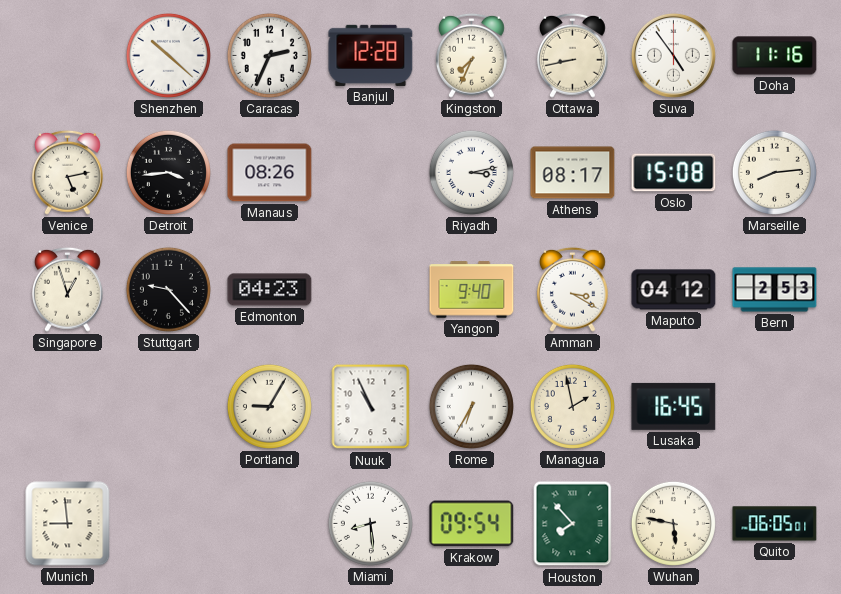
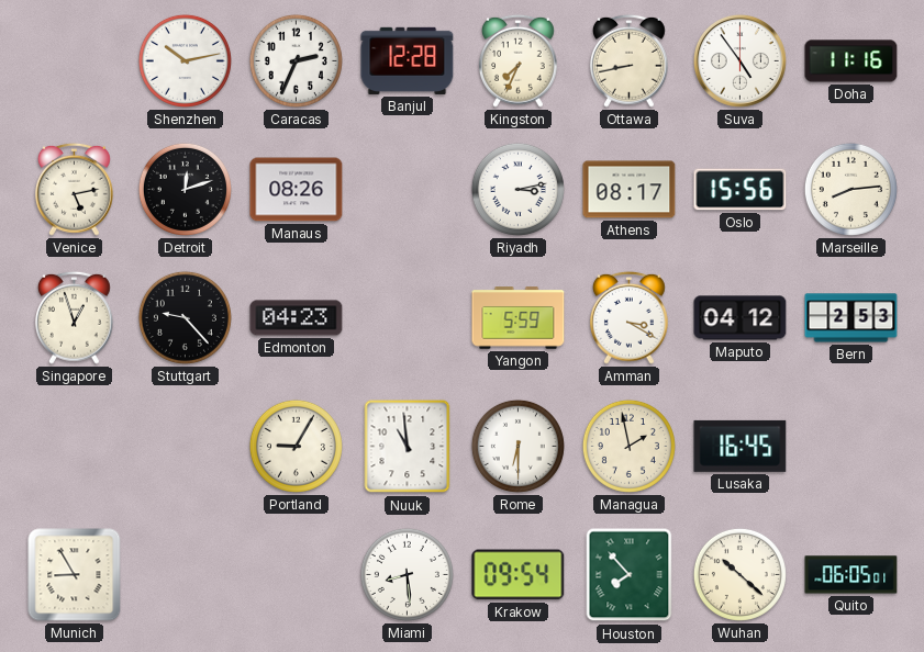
Shenzhen: 10:22 -> 10:13 (185, 60)
Detroit: 3:44 -> 12:12 (185, 189)
Oslo: 15:08 -> 15:56 (741, 190)
Yangon: 9:40 -> 5:59 (519, 318)
Nuuk: 10:56 -> 10:59 (408, 447)
Rome: 6:35 -> 6:30 (517, 446)
Munich: 8:59 -> 8:55 (75, 575)
Wuhan: 5:47 -> 10:22 (739, 574)
